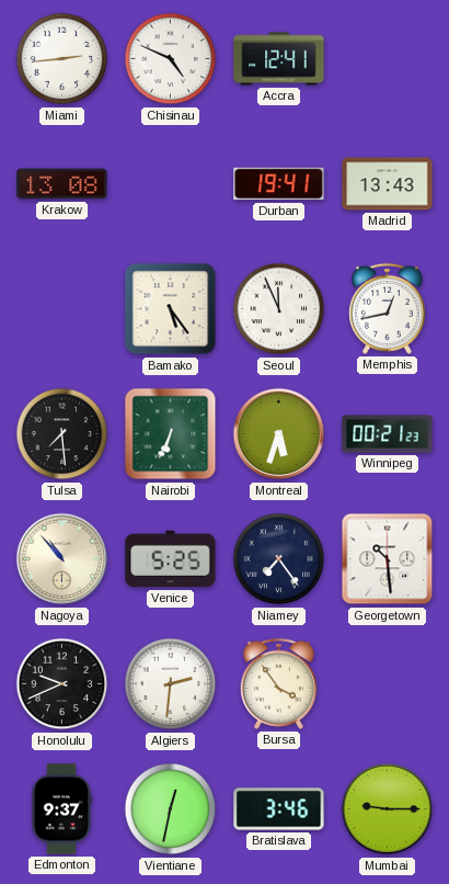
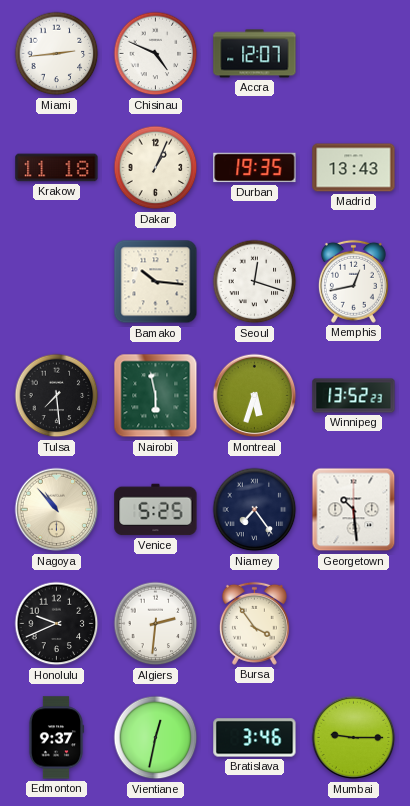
Accra: 12:41 -> 12:07 (255, 54)
Krakow: 13:08 -> 11:18 (57, 168)
Dakar: none -> 1:04 (156, 168)
Durban: 19:41 -> 19:35 (255, 168)
Bamako: 5:24 -> 10:16 (156, 282)
Seoul: 11:56 -> 12:18 (255, 282)
Nairobi: 6:34 -> 5:58 (156, 396)
Winnipeg: 00:21 -> 13:52 (354, 396)
